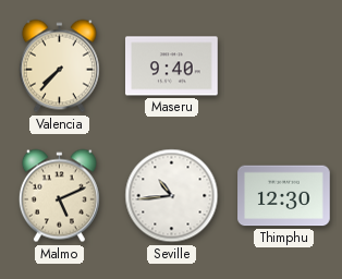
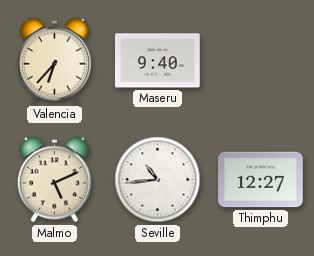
Valencia: 7:37 -> 6:37 (54, 61)
Thimphu: 12:30 -> 12:27 (261, 180)
